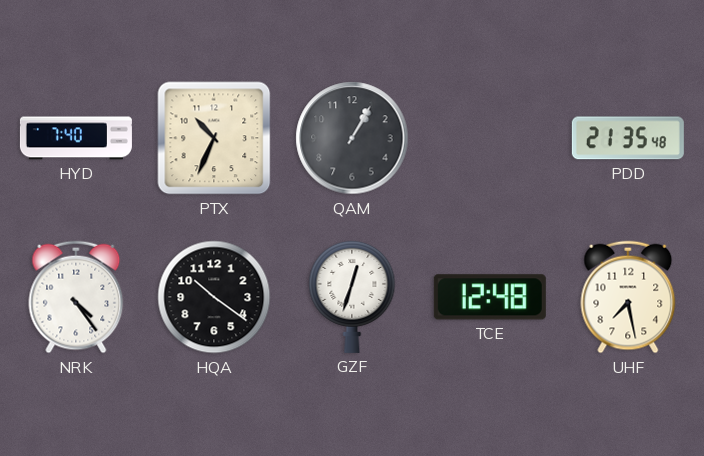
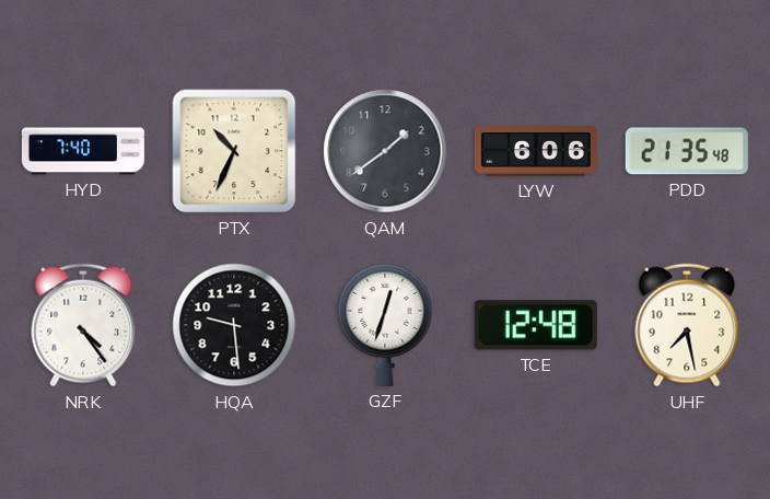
QAM: 1:05 -> 1:39 (385, 151)
LYW: none -> 6:06 (536, 151)
HQA: 10:21 -> 9:29 (234, 325)
